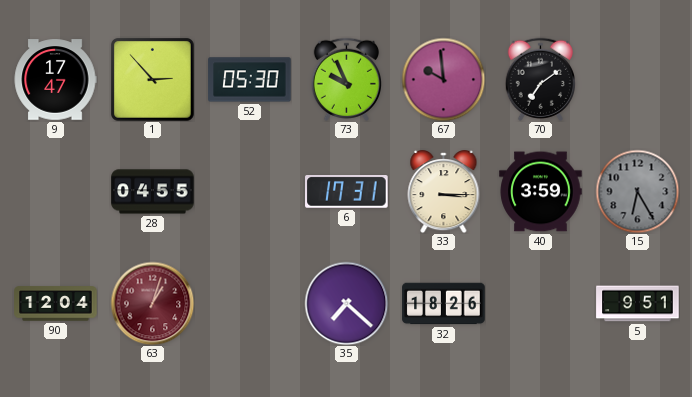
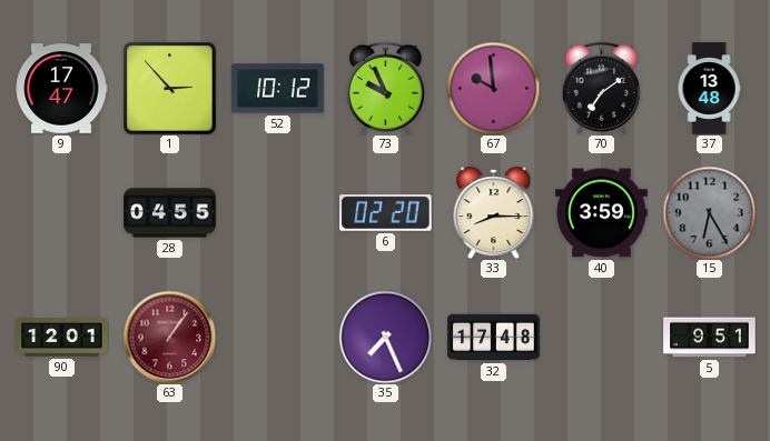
52: 05:30 -> 10:12 (278, 89)
37: none -> 13:48 (709, 89)
6: 17:31 -> 02:20 (386, 213)
33: 3:15 -> 8:15 (494, 213)
90: 12:04 -> 12:01 (62, 338)
63: 1:03 -> 1:06 (169, 337)
35: 7:22 -> 7:26 (385, 337)
32: 18:26 -> 17:48 (494, 338)
